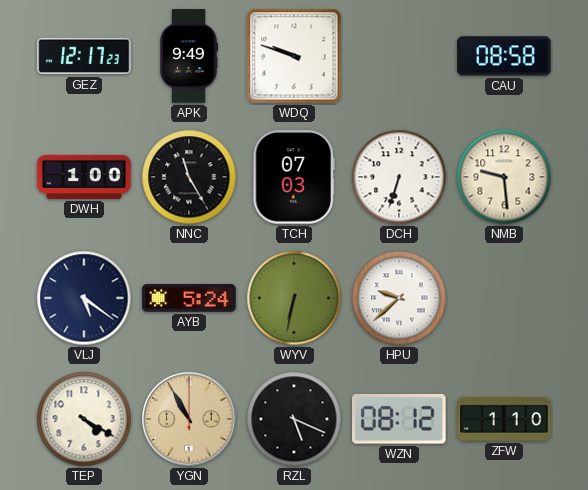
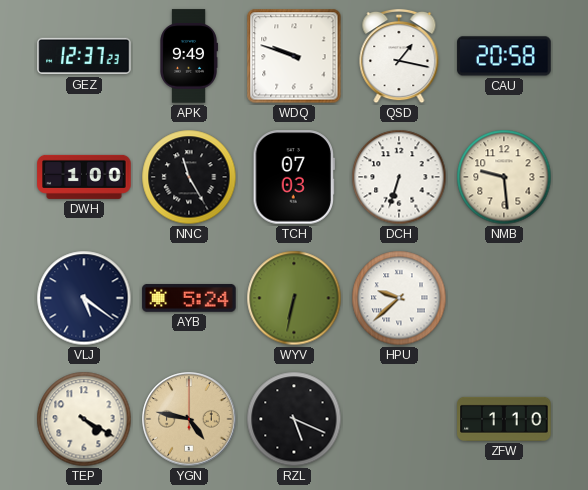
GEZ: 12:17 -> 12:37 (84, 56)
QSD: none -> 1:17 (399, 56)
CAU: 08:58 -> 20:58 (504, 56)
YGN: 10:55 -> 4:47 (189, 419)
WZN: 08:12 -> none (400, 420)
